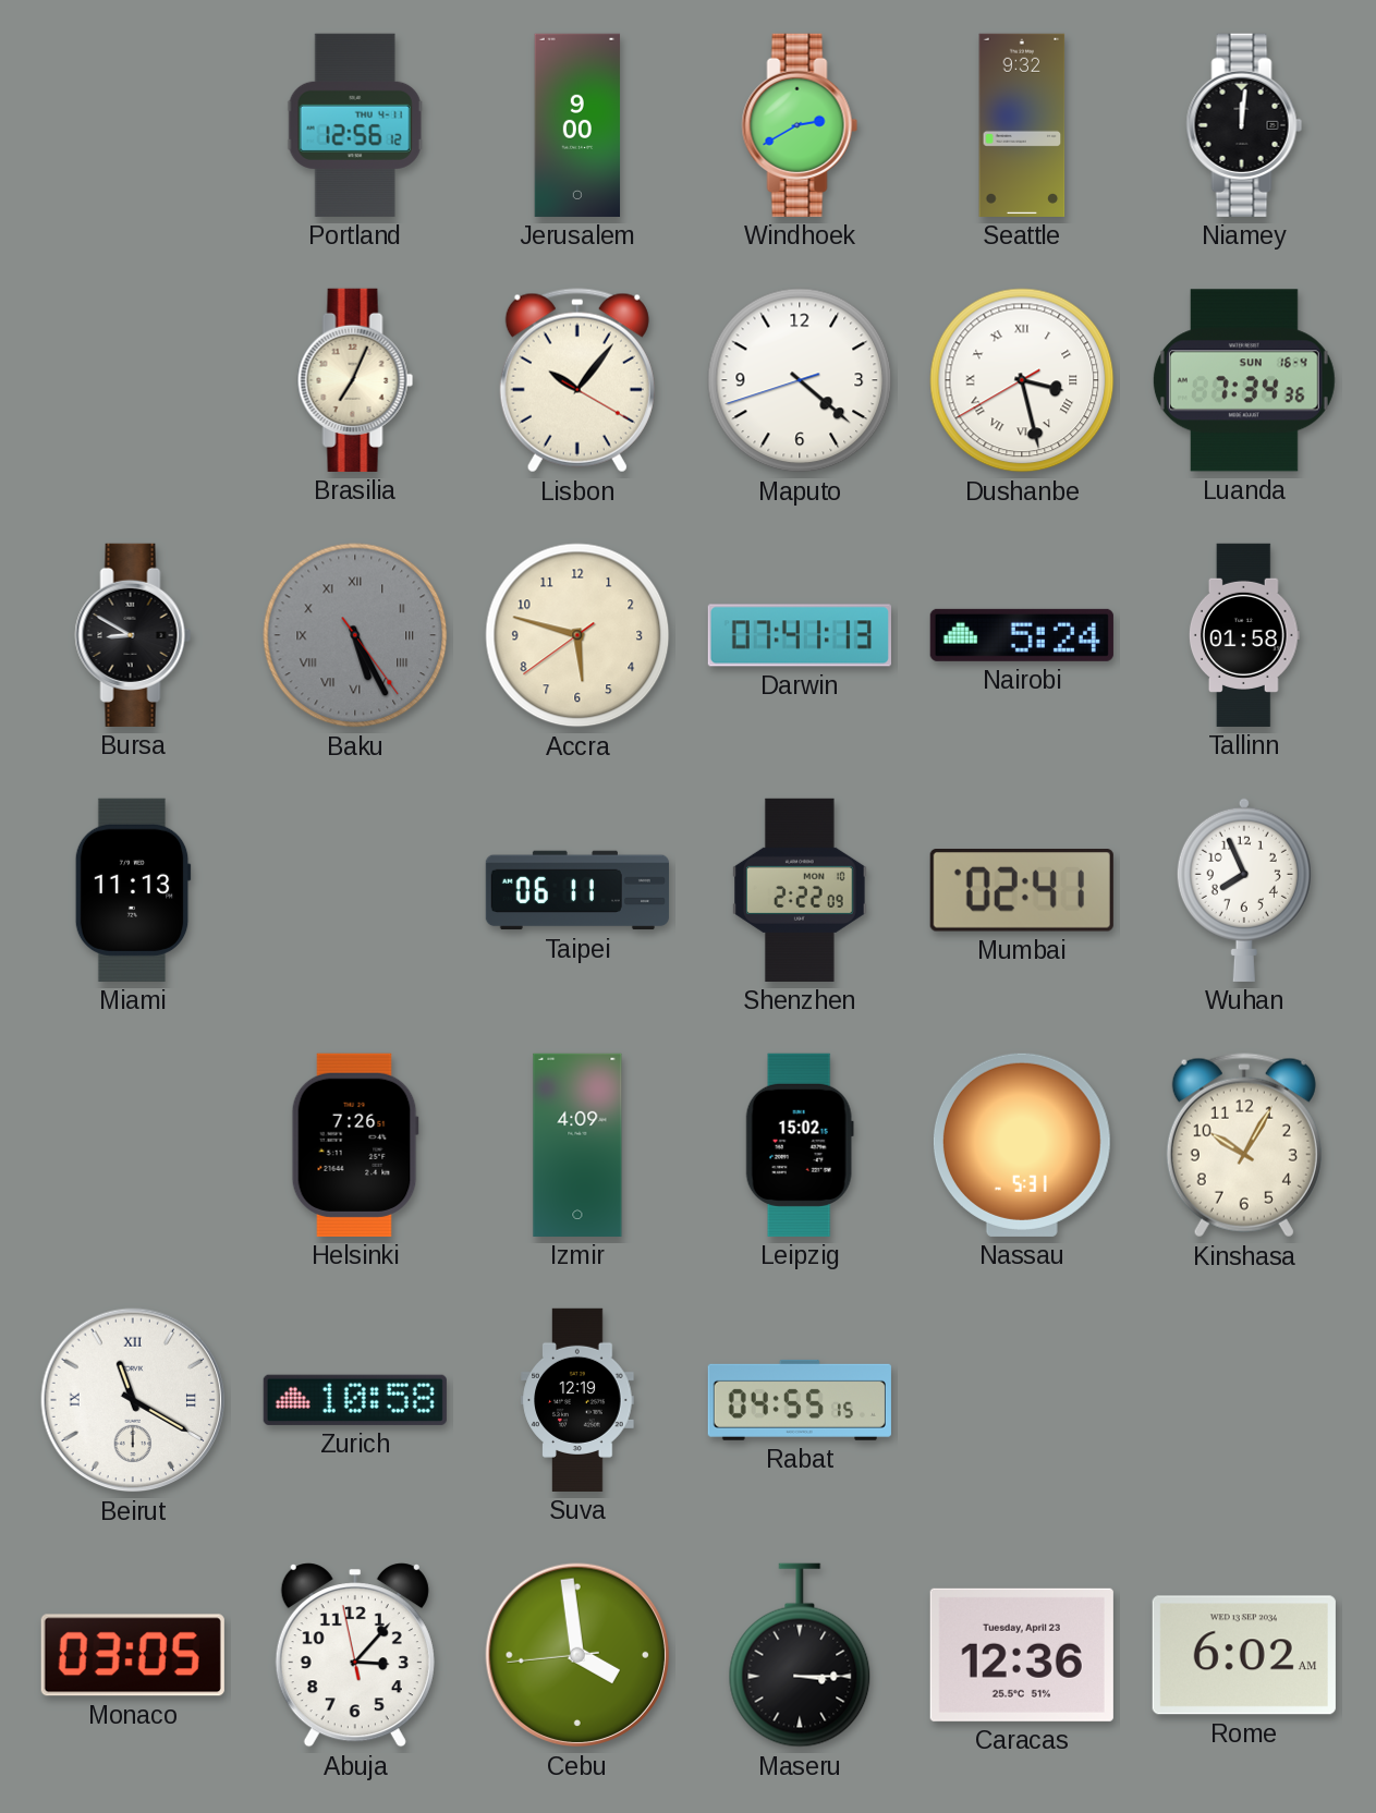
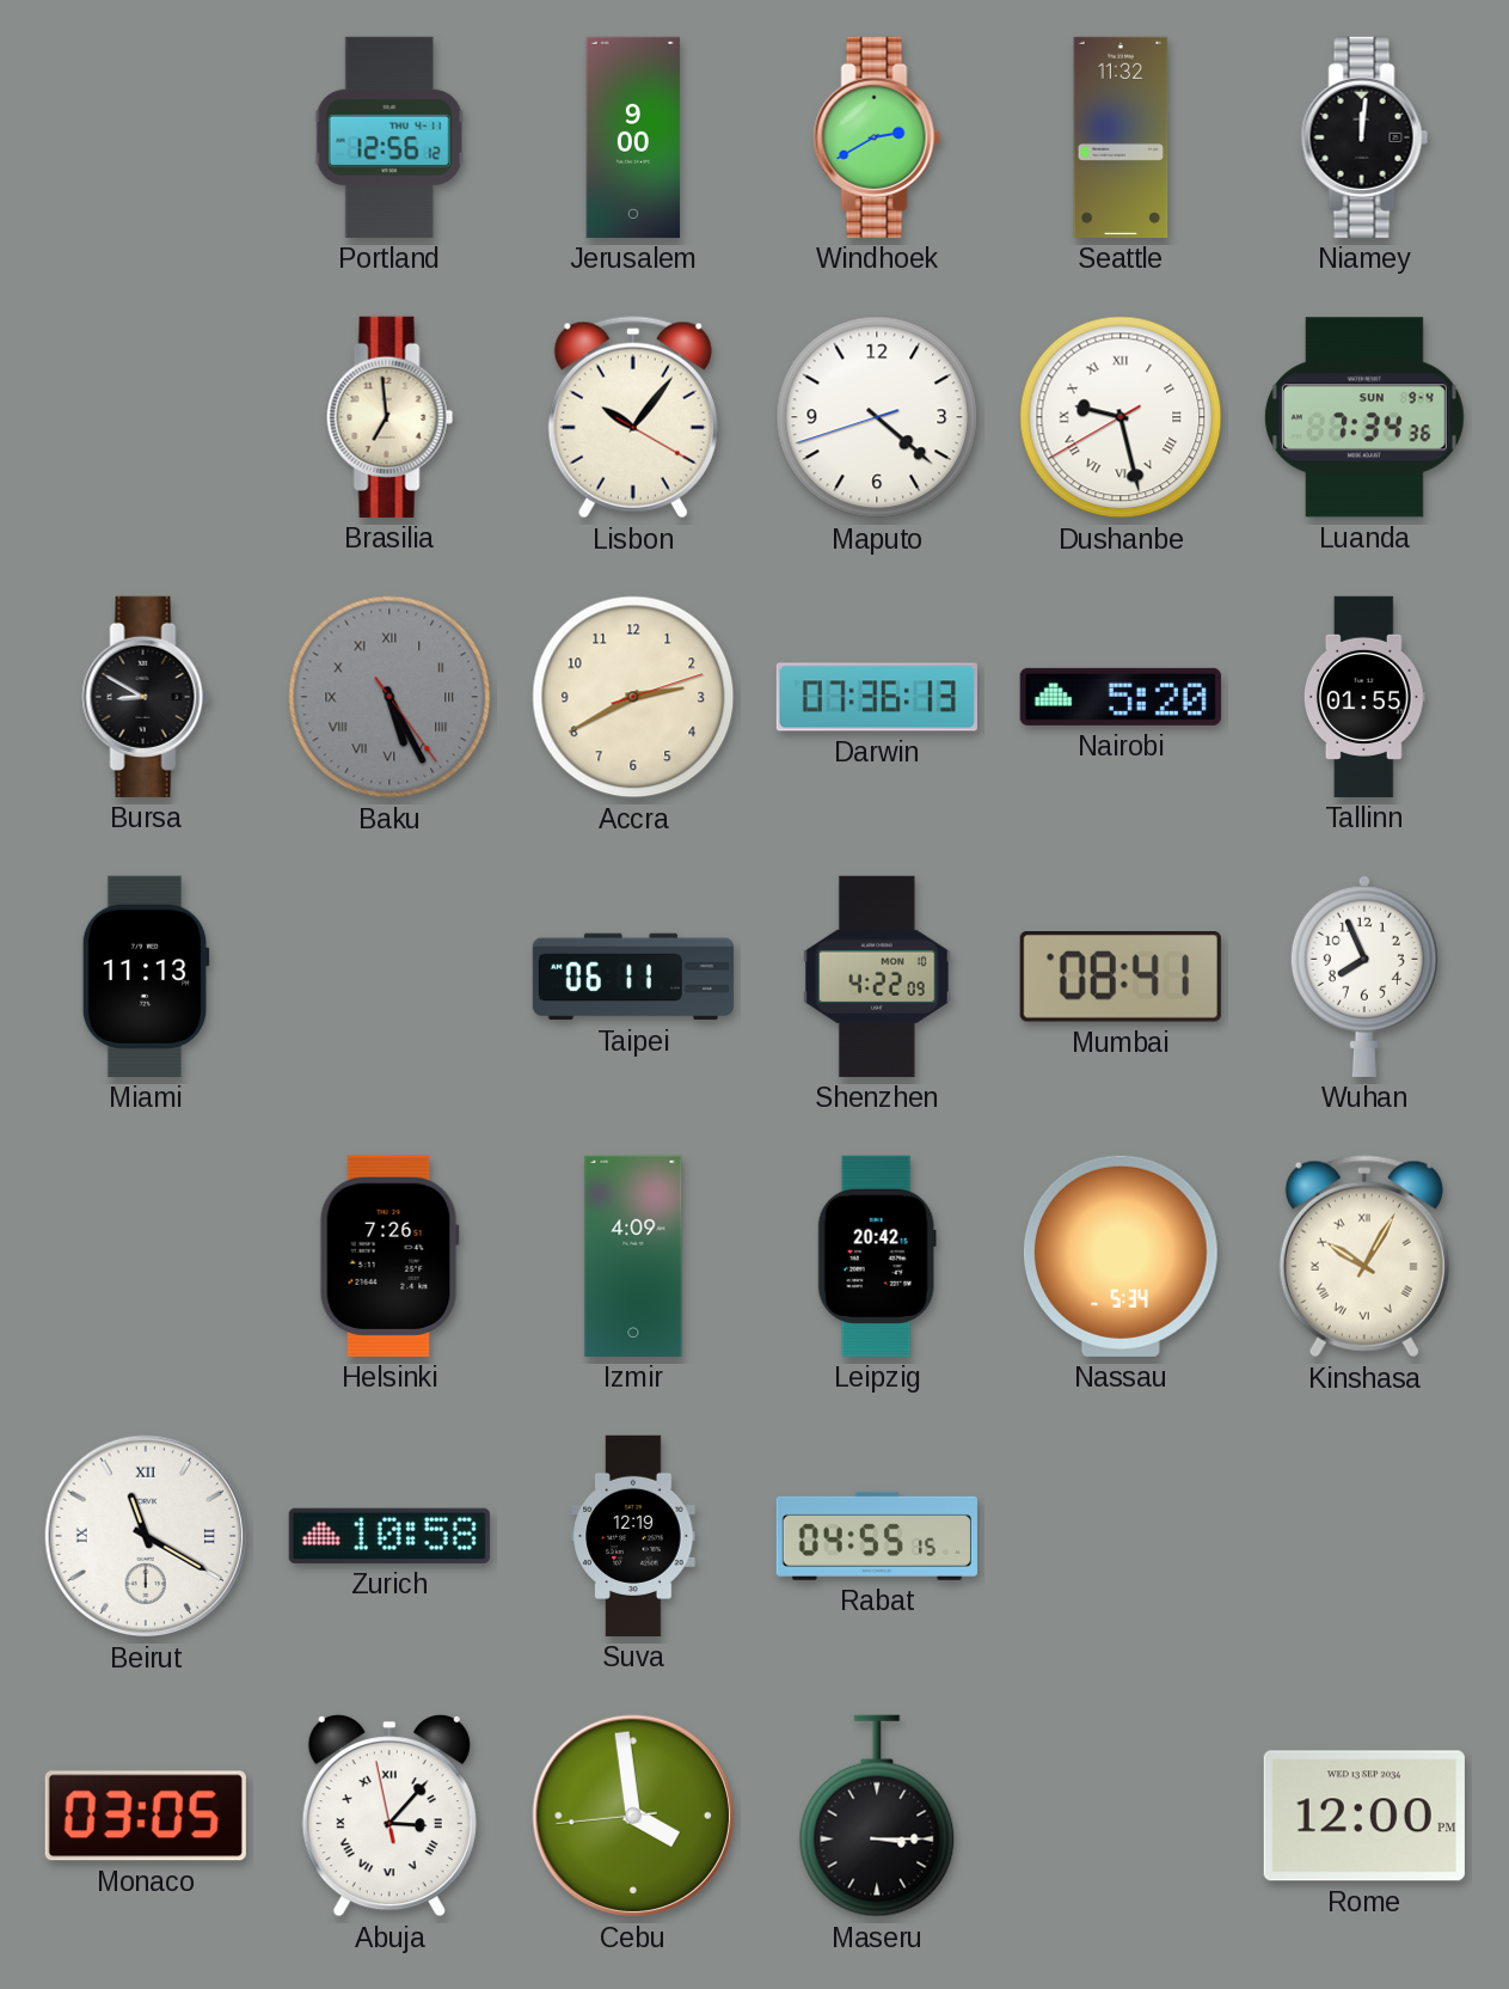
Seattle: 9:32 -> 11:32 (1121, 137)
Brasilia: 7:04 -> 6:59 (389, 417)
Dushanbe: 3:27 -> 9:27 (1121, 417)
Luanda date: SUN 16-4 -> SUN 9-4 (1364, 417)
Accra: 5:47 -> 2:40 (633, 697)
Darwin: 07:41 -> 07:36 (877, 697)
Nairobi: 5:24 -> 5:20 (1121, 697)
Tallinn: 01:58 -> 01:55 (1364, 697)
Shenzhen: 2:22 -> 4:22 (877, 977)
Mumbai: 02:41 -> 08:41 (1121, 978)
Leipzig: 15:02 -> 20:42 (877, 1256)
Nassau: 5:31 -> 5:34 (1121, 1256)
Kinshasa numerals: Arabic -> Roman (1364, 1256)
Abuja numerals: Arabic -> Roman (389, 1816)
Caracas: 12:36 -> none (1022, 1655)
Rome: 6:02 -> 12:00 (1364, 1816)
